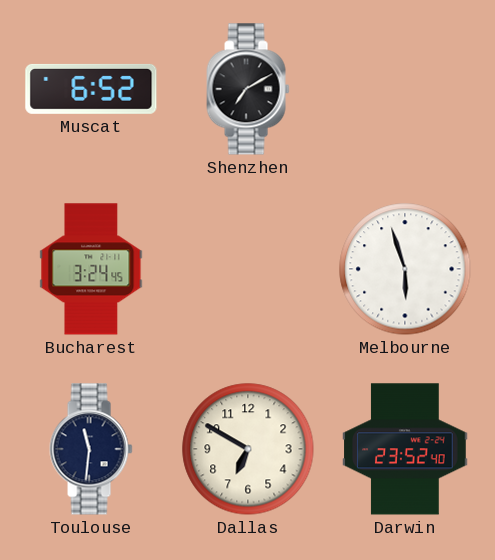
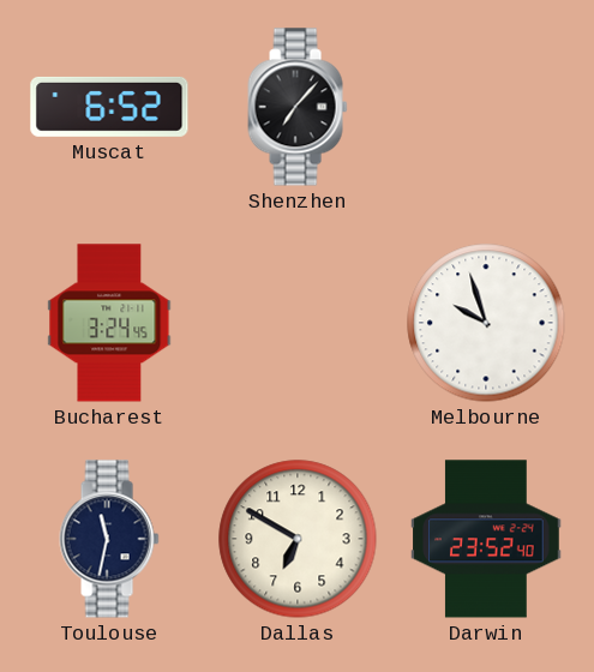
Shenzhen: 7:10 -> 7:07 (298, 107)
Melbourne: 5:57 -> 9:57 (486, 323)
Toulouse: 11:31 -> 11:32 (109, 539)
